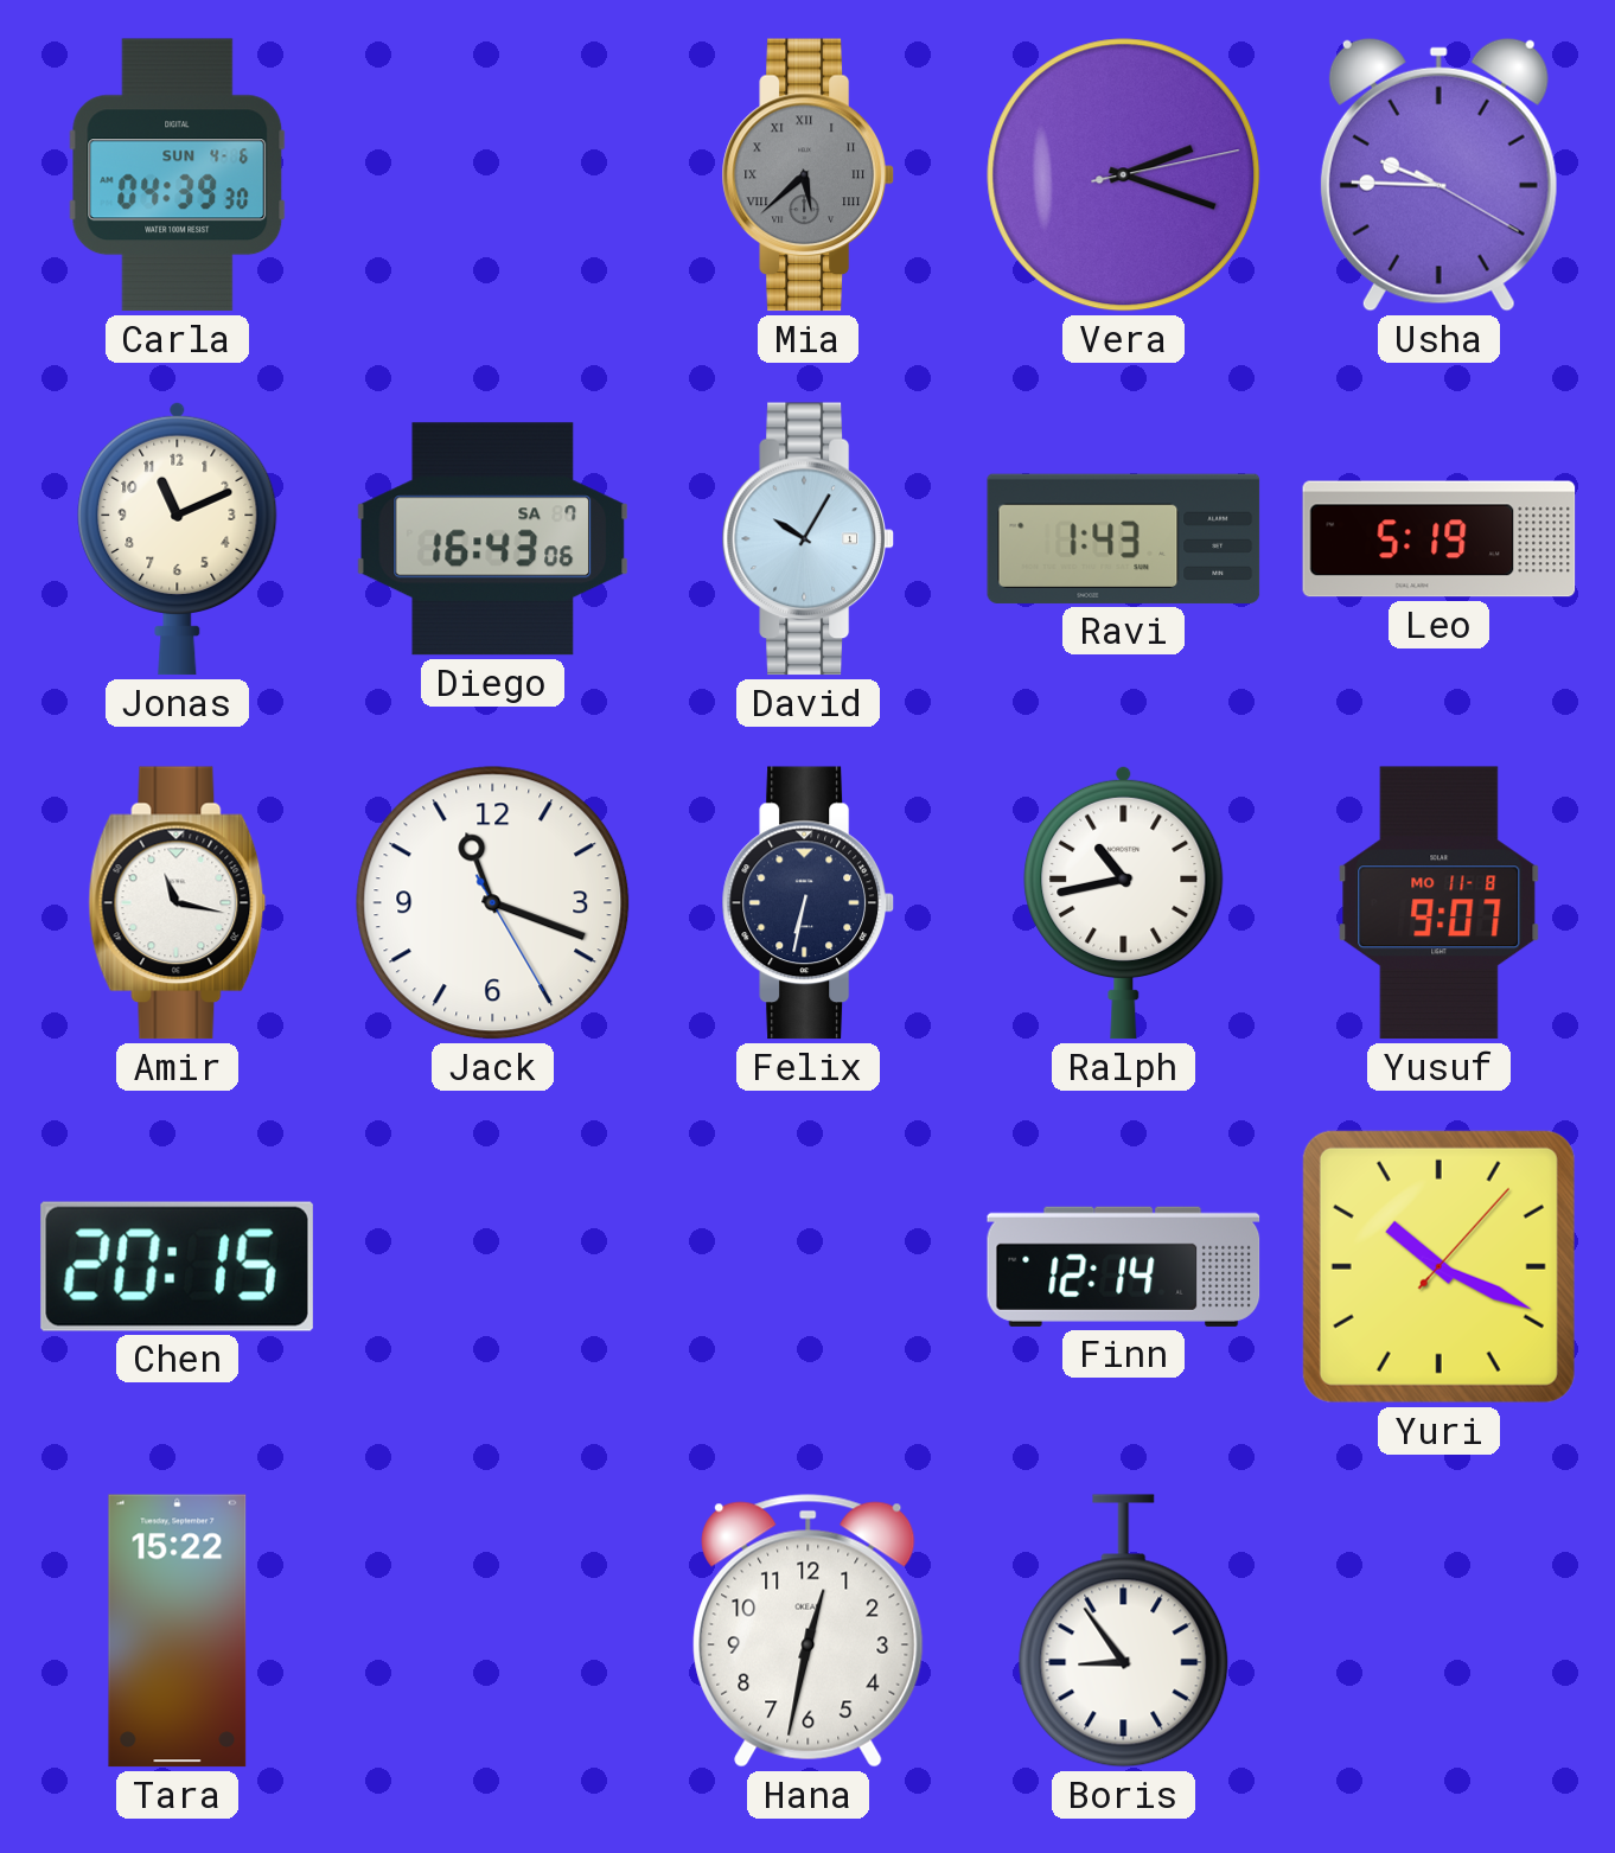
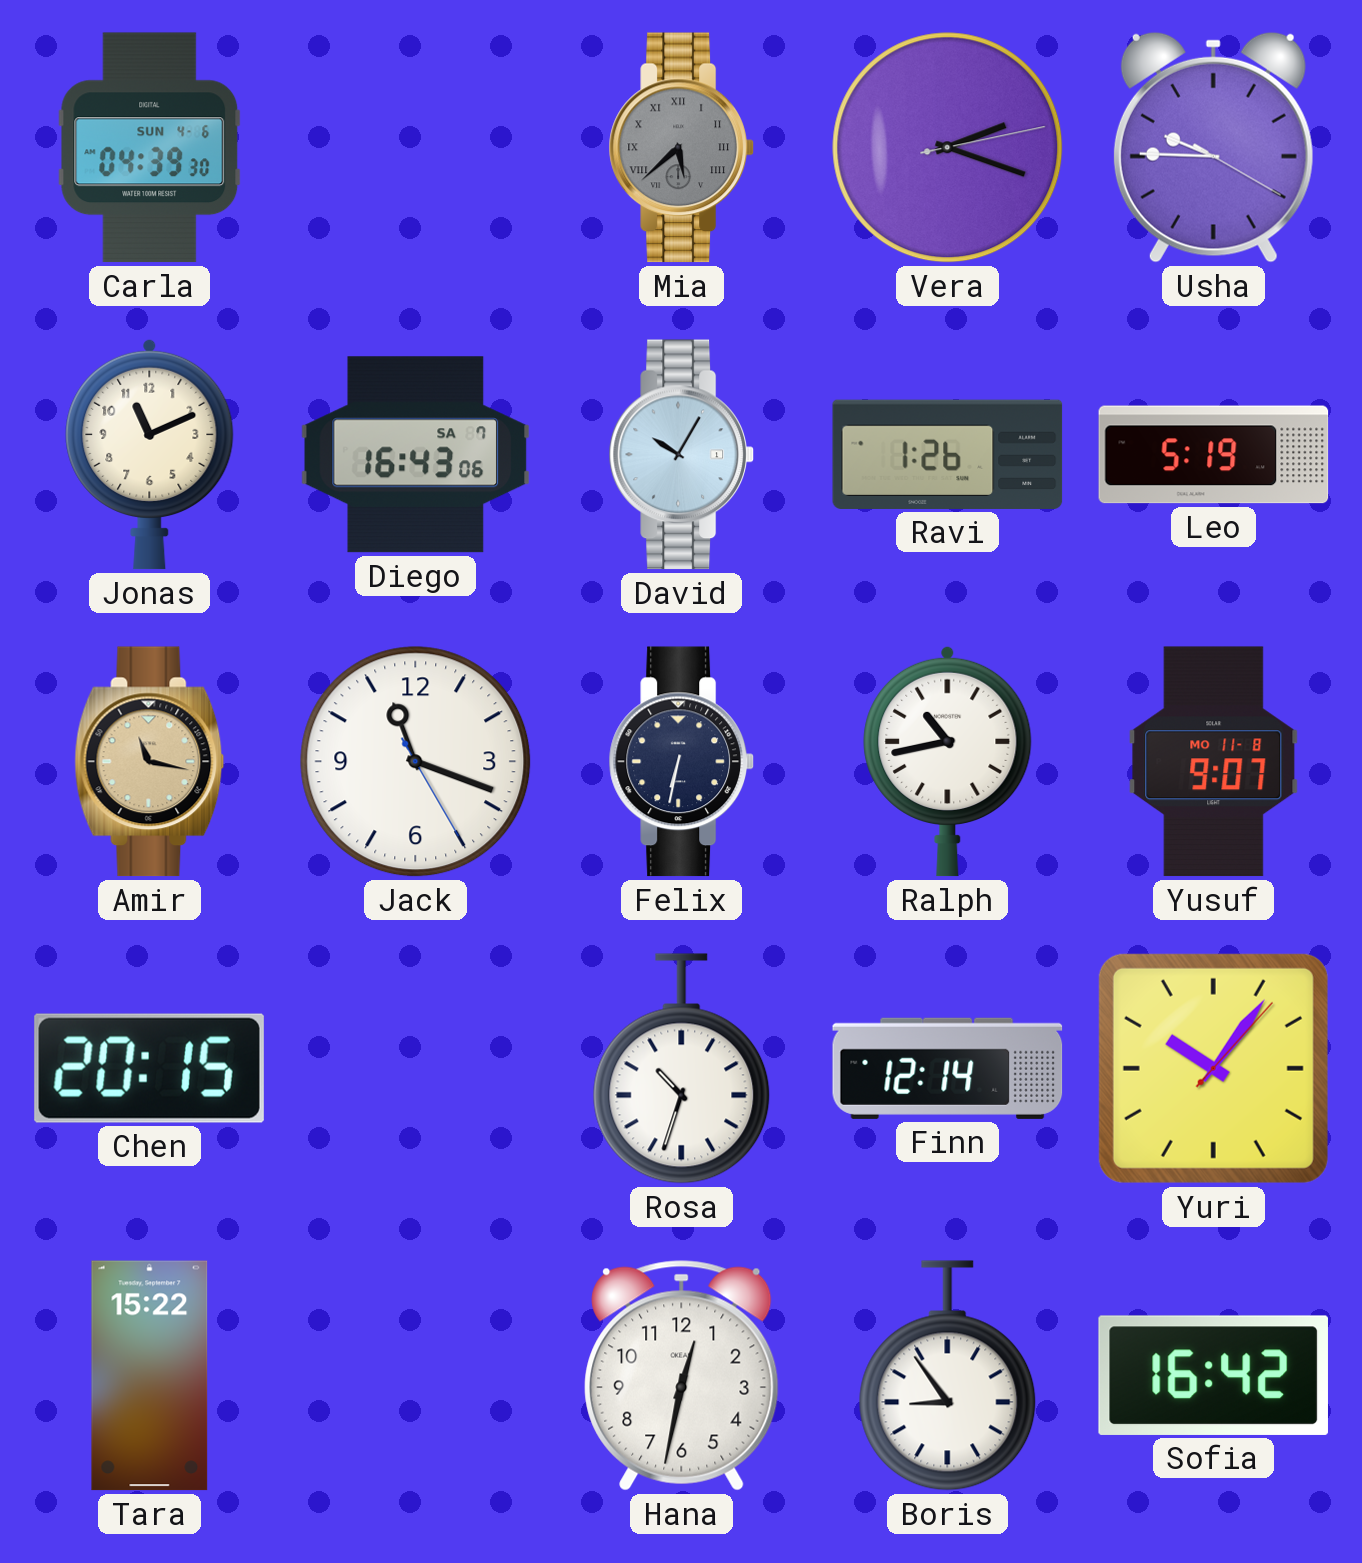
Ravi: 1:43 -> 1:26 (948, 454)
Amir dial: white -> champagne (150, 762)
Rosa: none -> 10:33 (682, 1069)
Yuri: 10:19 -> 10:06 (1213, 1068)
Sofia: none -> 16:42 (1213, 1375)
